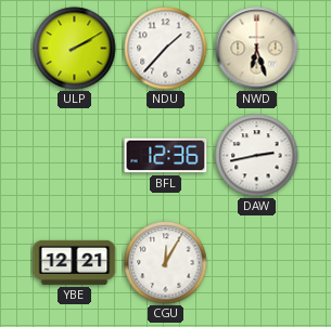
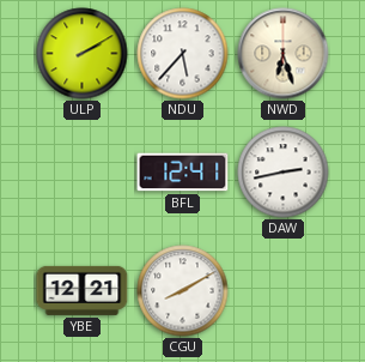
NDU: 1:37 -> 5:37 (183, 54)
BFL: 12:36 -> 12:41 (183, 173)
CGU: 12:05 -> 8:10 (183, 291)
